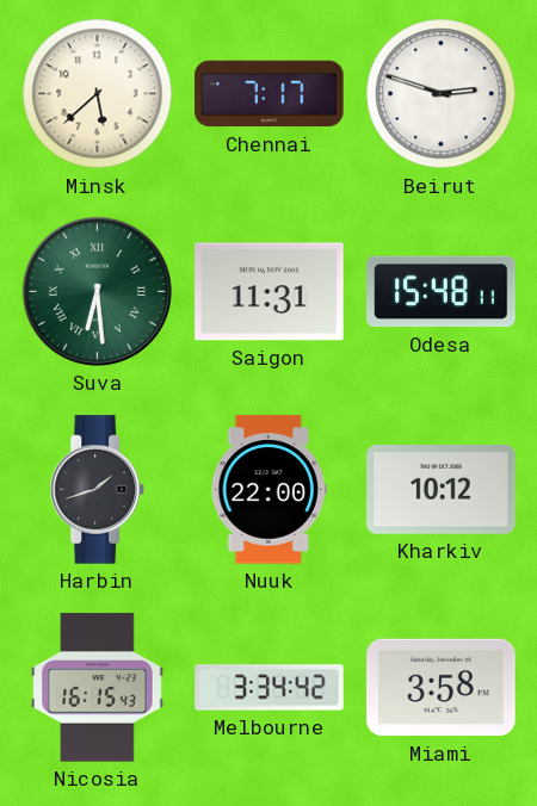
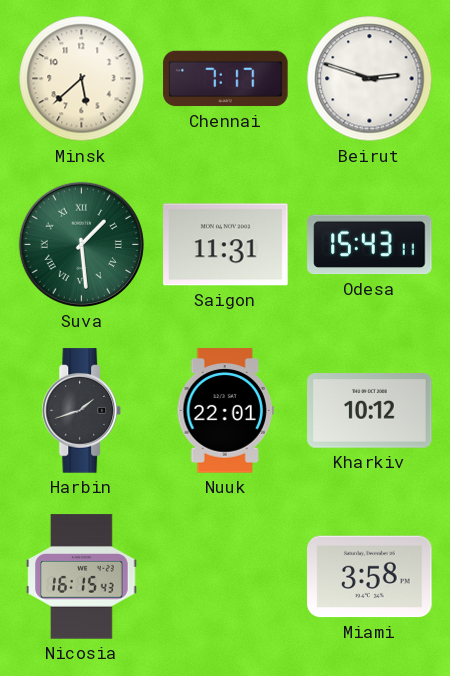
Suva: 6:29 -> 1:29 (81, 244)
Odesa: 15:48 -> 15:43 (370, 245)
Nuuk: 22:00 -> 22:01 (225, 411)
Melbourne: 3:34 -> none (270, 688)
